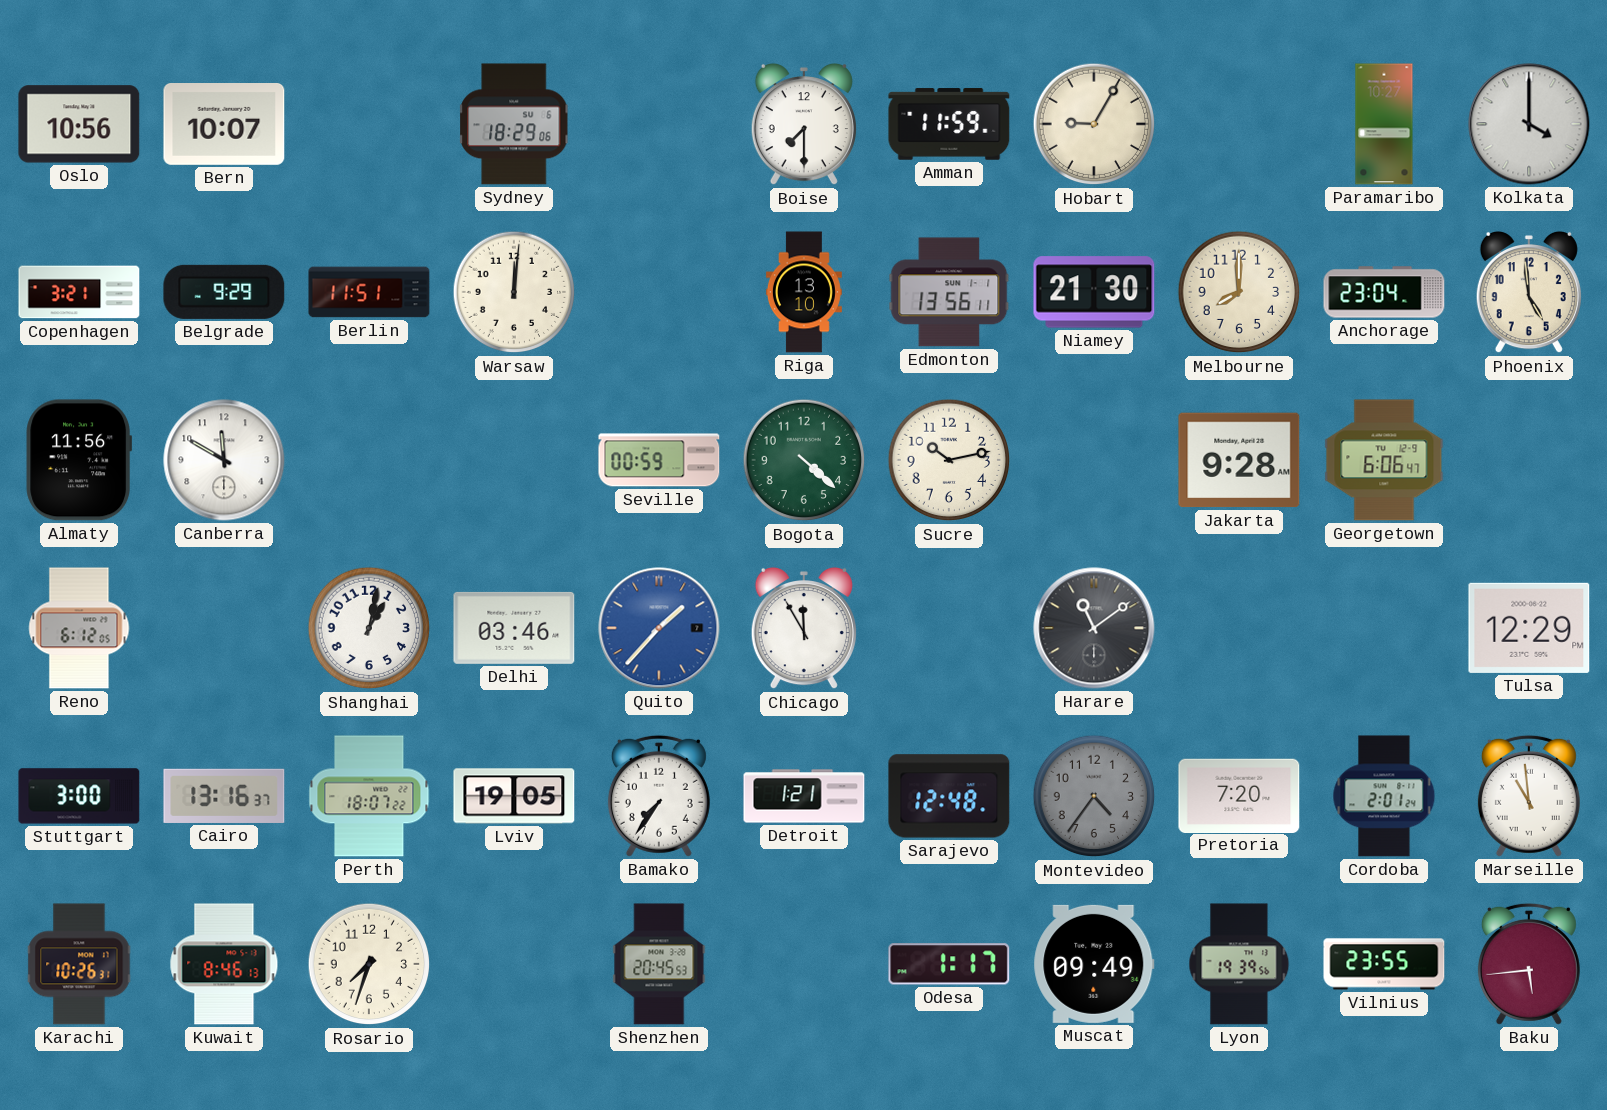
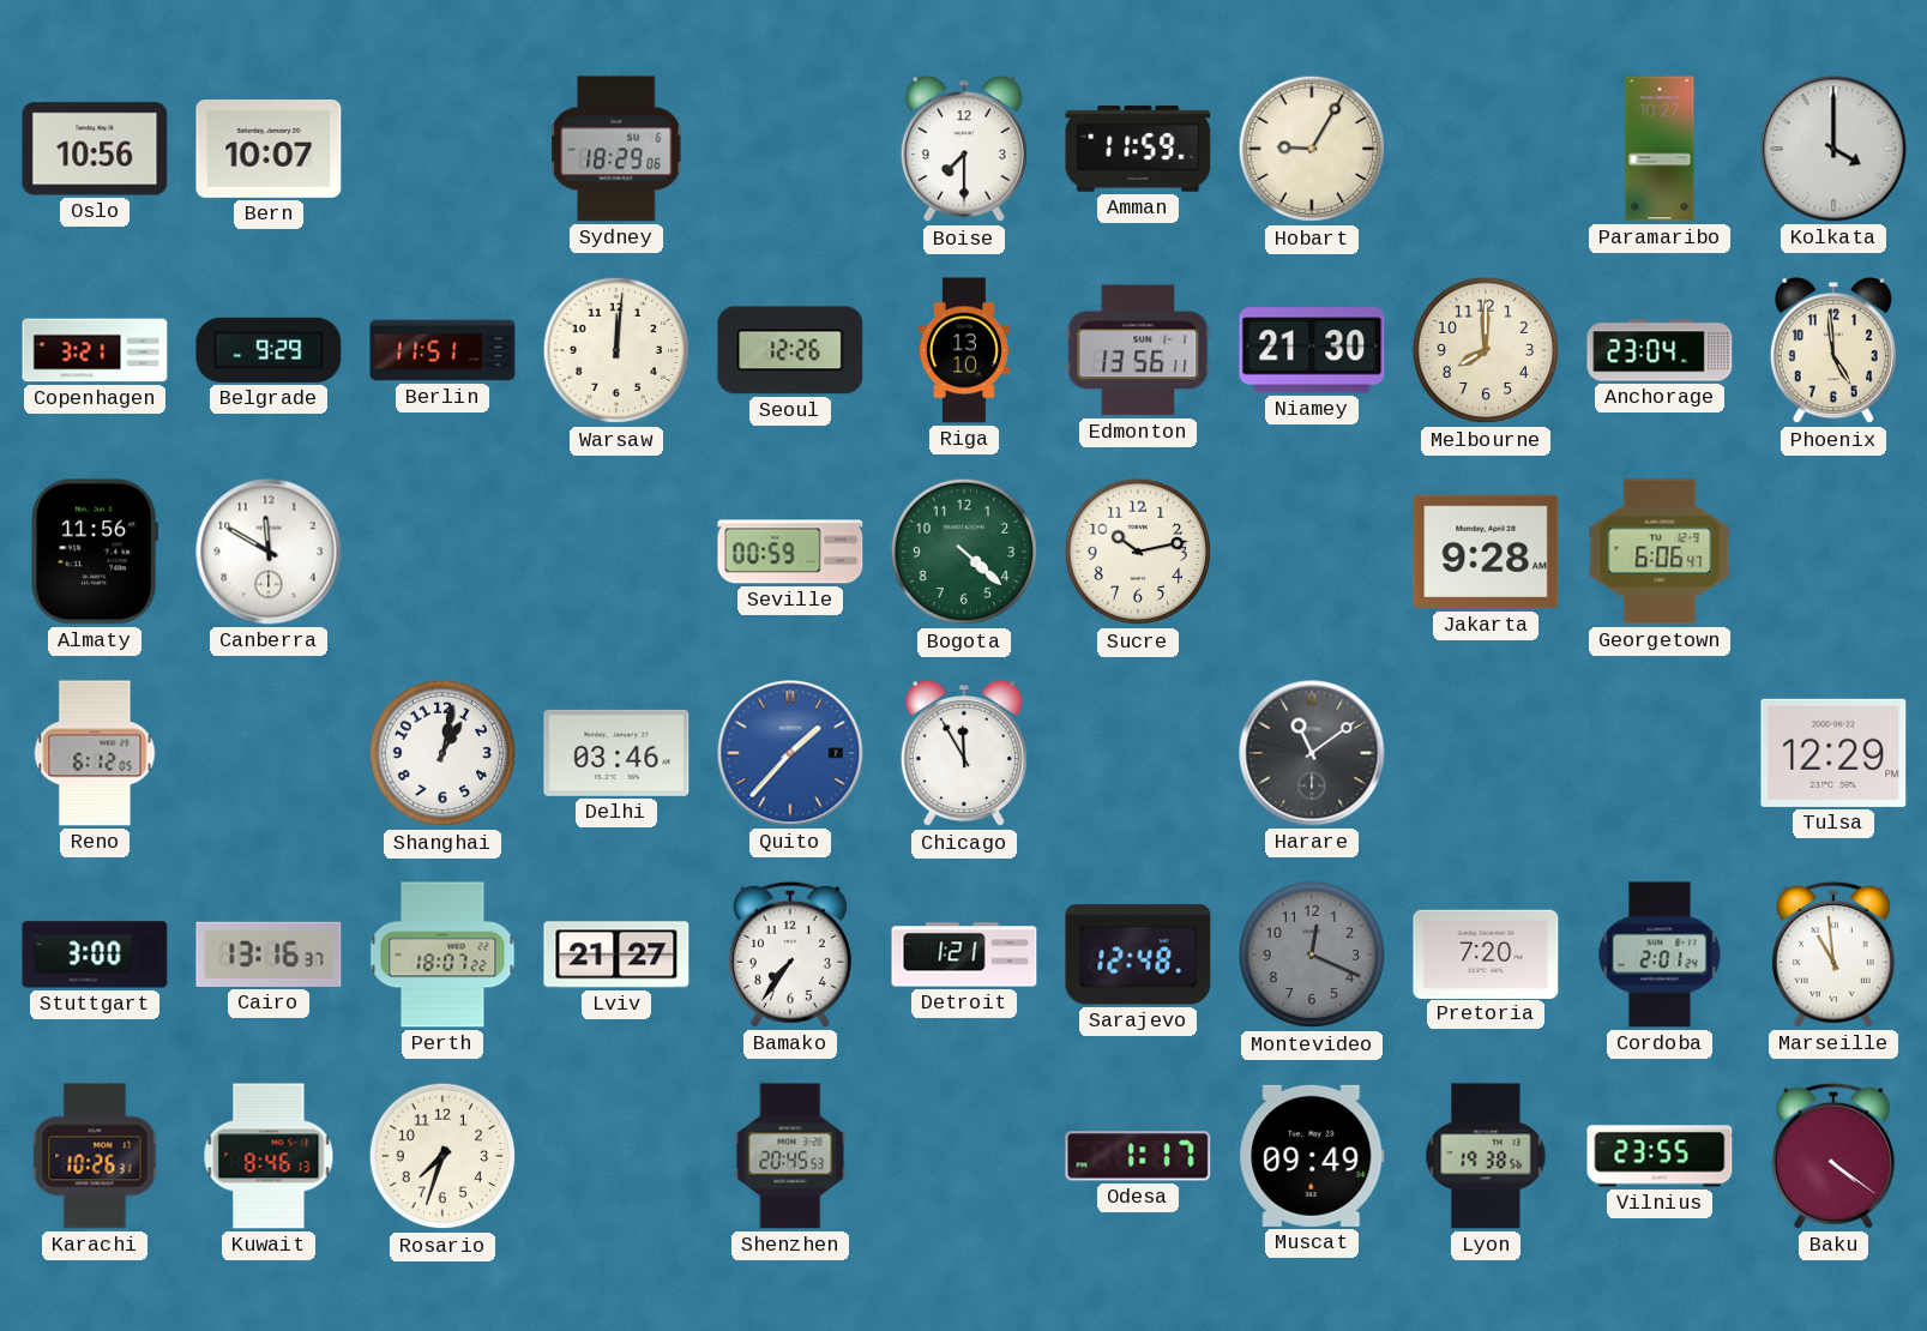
Seoul: none -> 12:26 (790, 350)
Lviv: 19:05 -> 21:27 (616, 954)
Montevideo: 4:36 -> 12:19 (1312, 954)
Lyon: 19:39 -> 19:38 (1486, 1156)
Baku: 5:44 -> 4:21 (1833, 1156)
